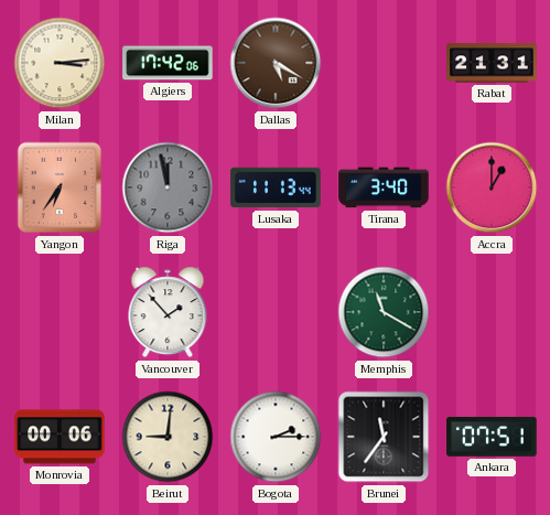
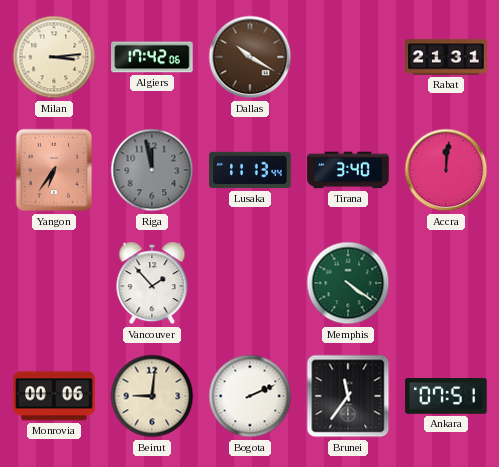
Dallas: 5:20 -> 10:20 (250, 57)
Accra: 1:00 -> 12:01 (446, 170)
Memphis: 11:20 -> 4:21 (348, 283)
Bogota: 2:15 -> 2:11 (250, 396)
